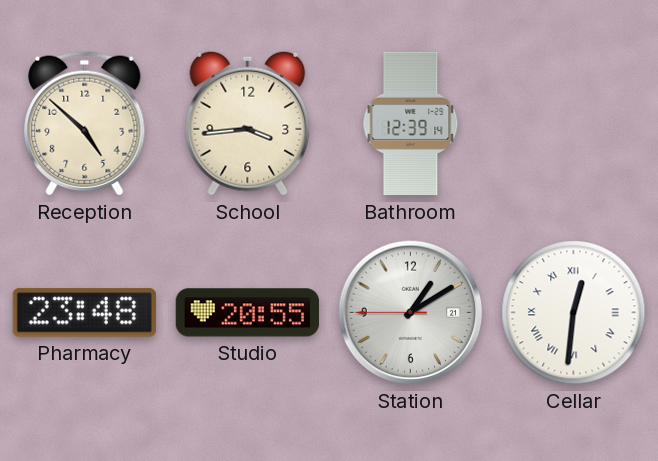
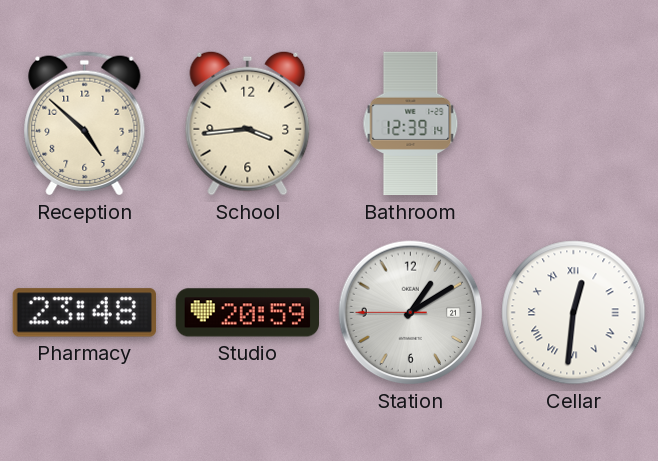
Studio: 20:55 -> 20:59 (247, 313)
